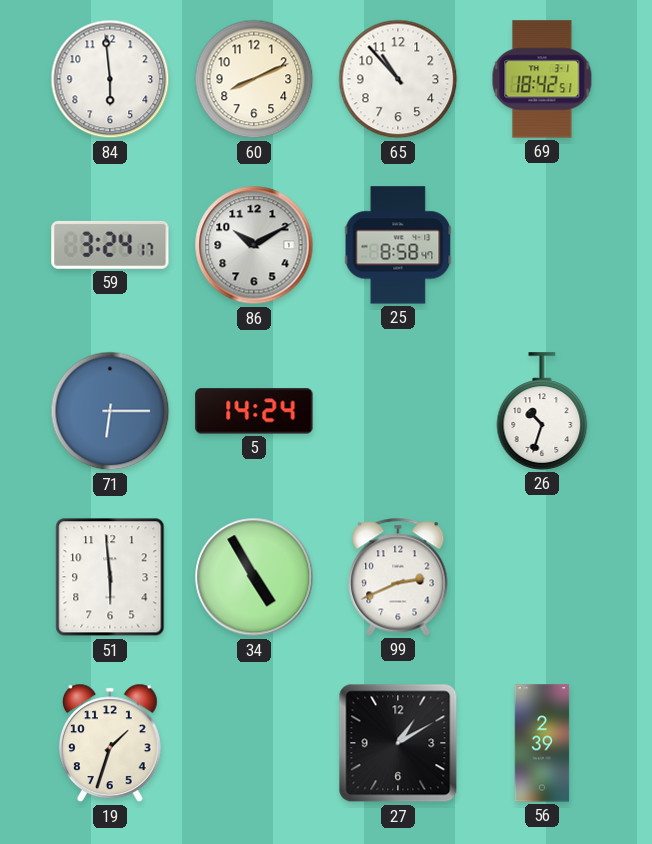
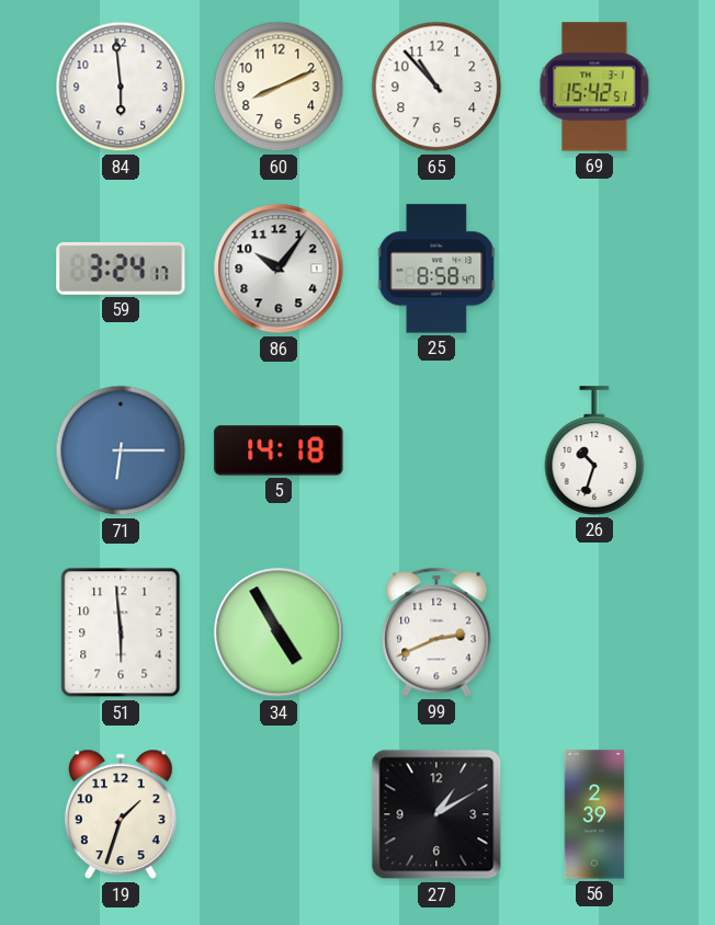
69: 18:42 -> 15:42 (594, 87)
86: 10:10 -> 10:06 (279, 269)
5: 14:24 -> 14:18 (279, 450)
